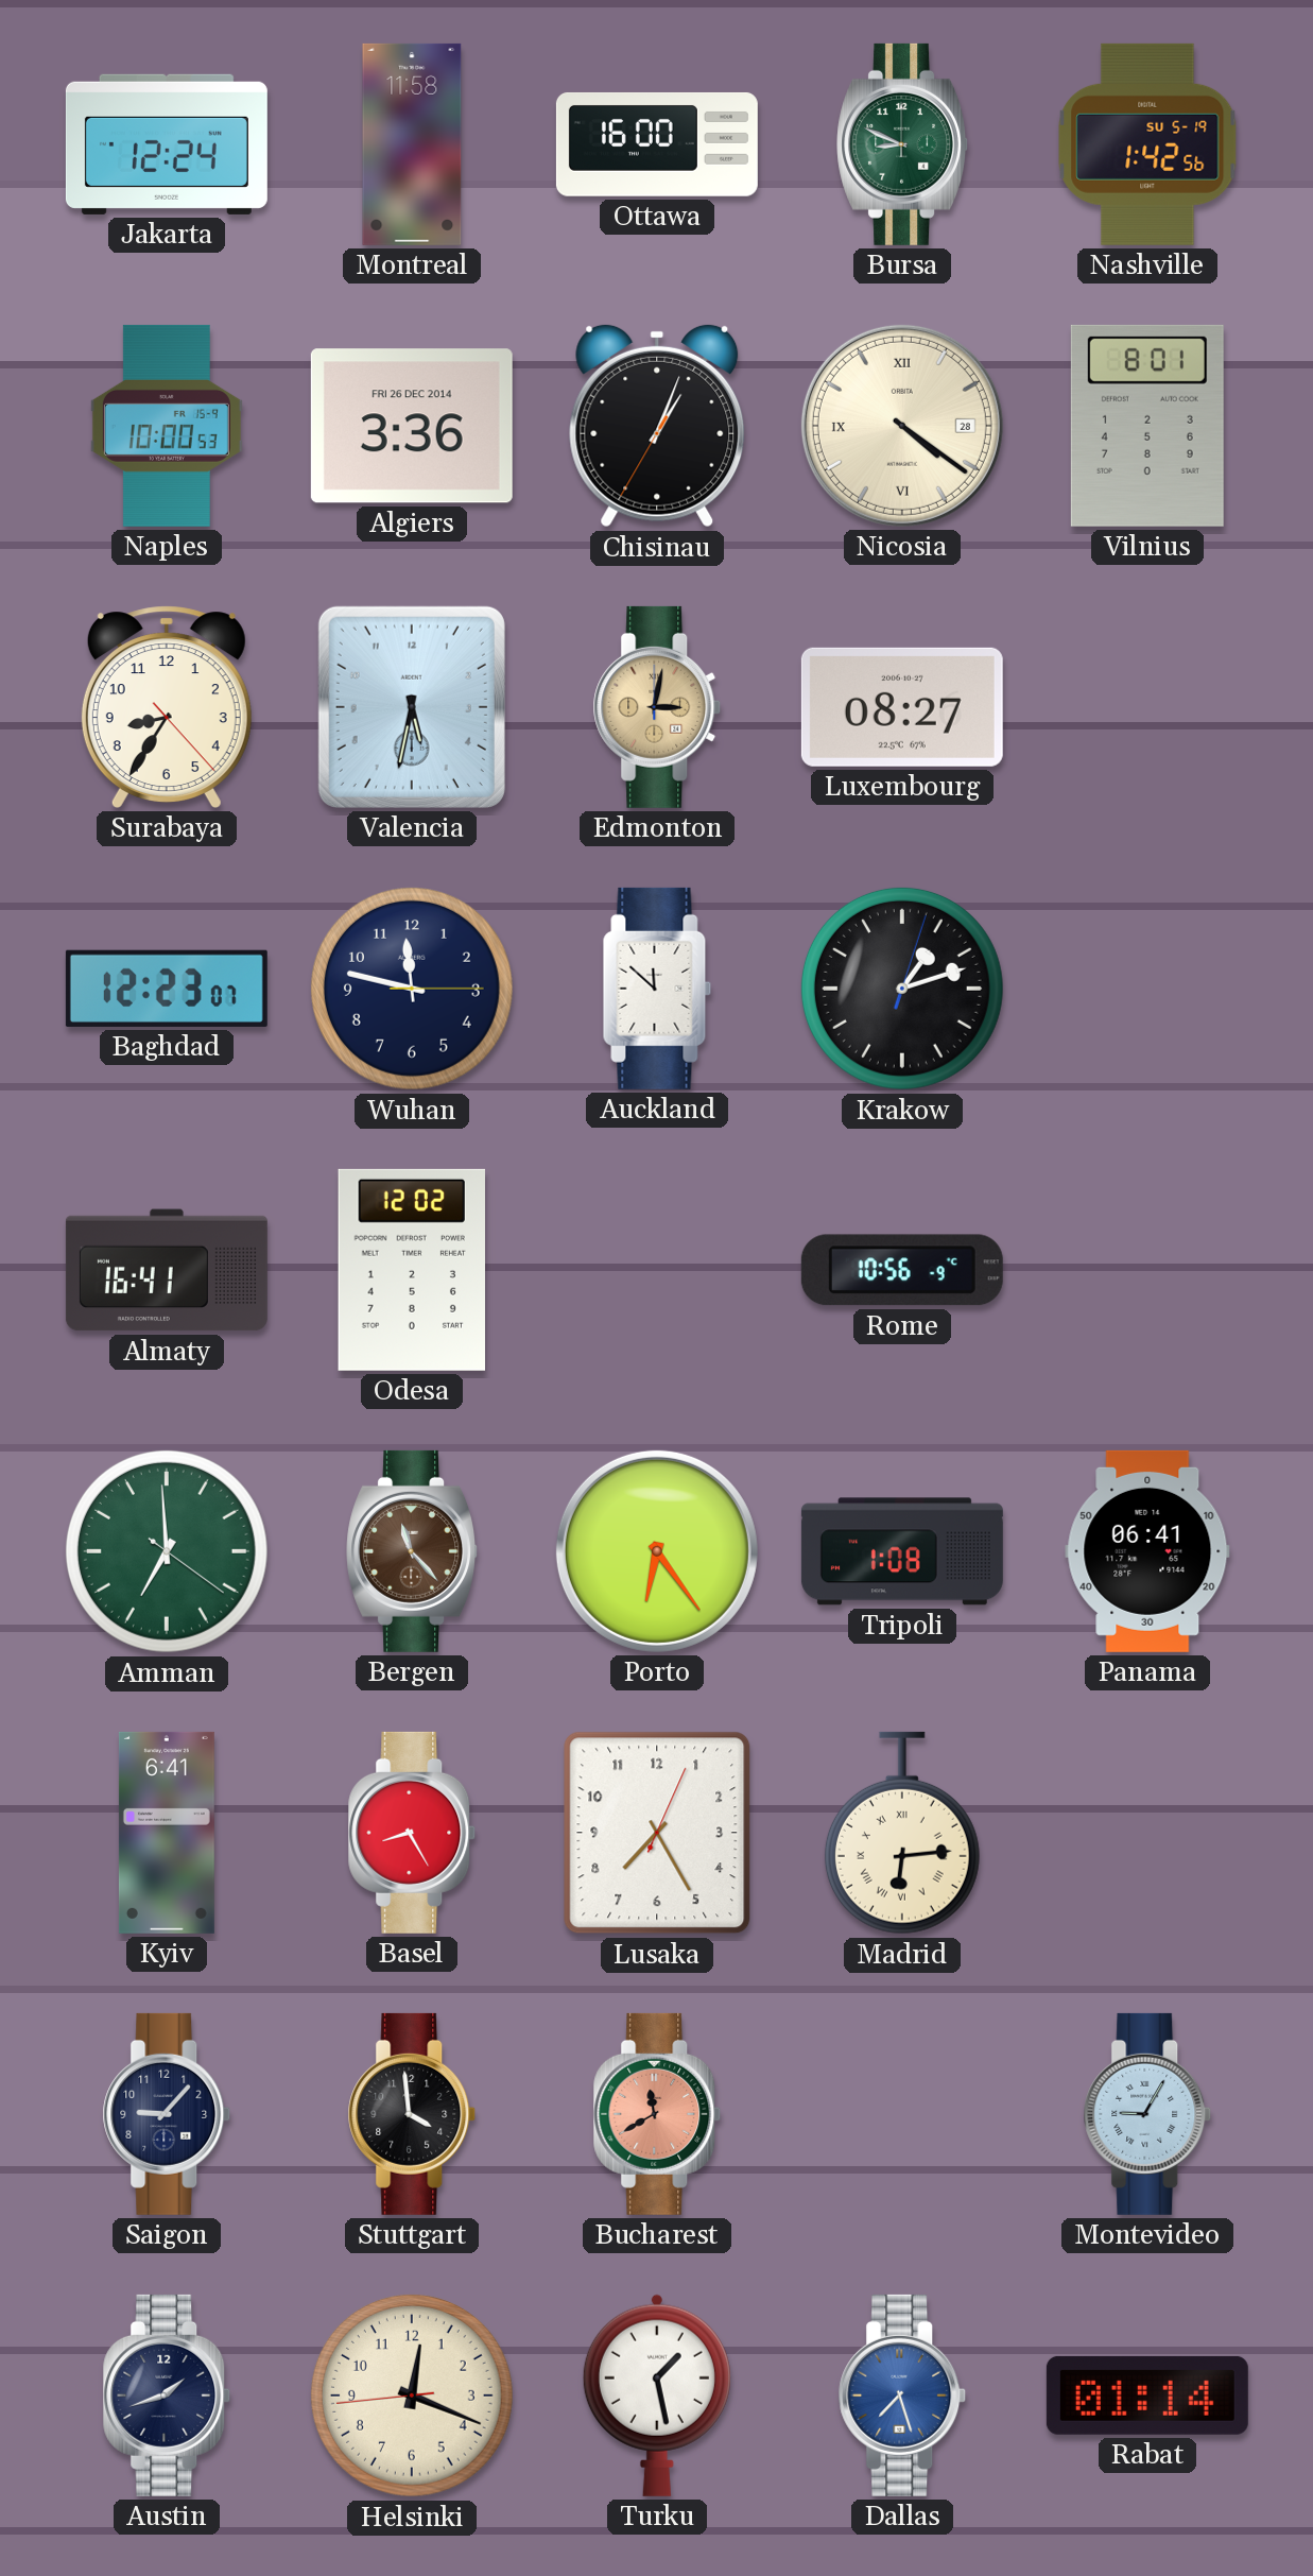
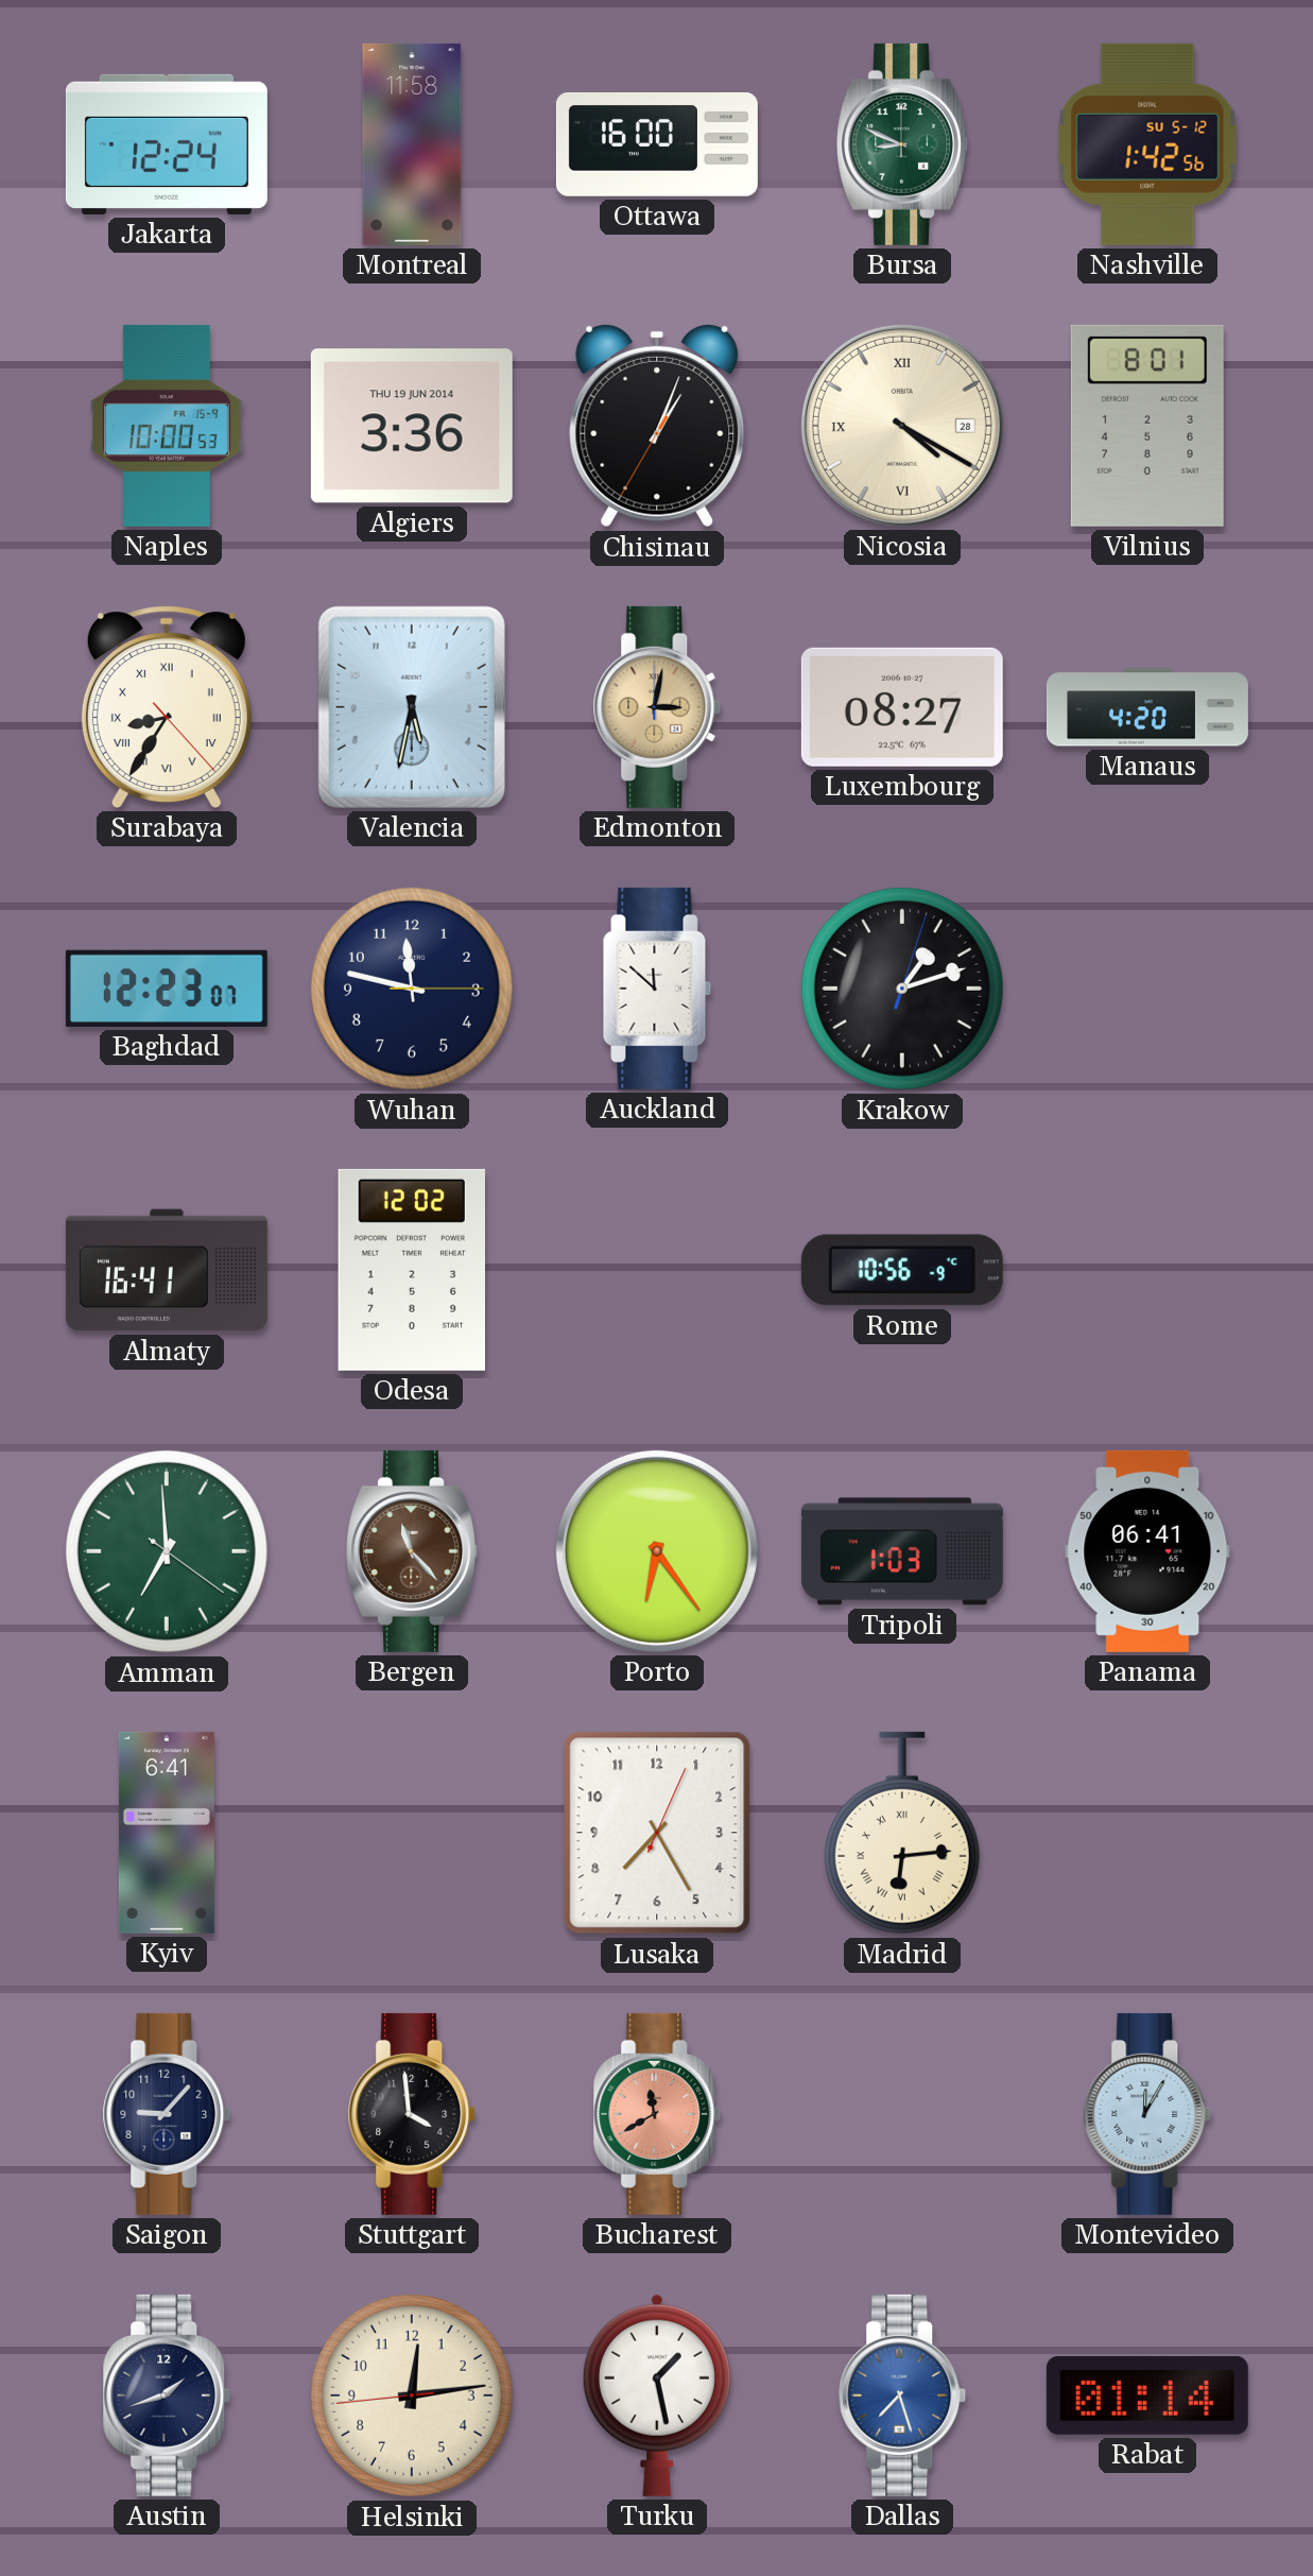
Nashville date: SU 5-19 -> SU 5-12 (1147, 144)
Algiers date: FRI 26 DEC 2014 -> THU 19 JUN 2014 (412, 426)
Nicosia: 4:21 -> 4:20 (902, 426)
Surabaya numerals: Arabic -> Roman (167, 707)
Manaus: none -> 4:20 (1147, 707)
Tripoli: 1:08 -> 1:03 (902, 1551)
Basel: 8:25 -> none (412, 1833)
Montevideo: 9:05 -> 12:05 (1147, 2114)
Helsinki: 12:18 -> 12:13 (412, 2395)
